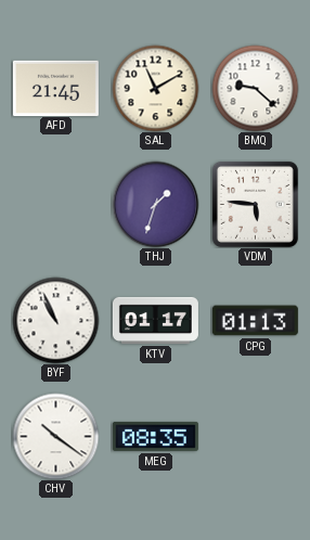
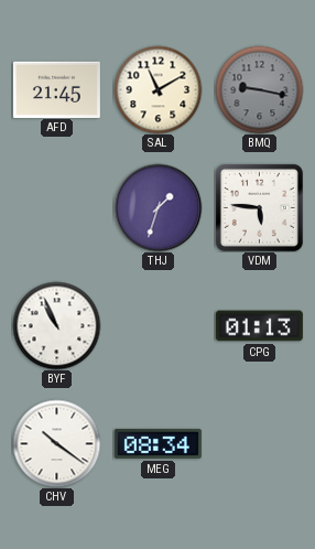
BMQ: 9:22 -> 9:17 (259, 89)
BMQ dial: white -> grey (259, 89)
KTV: 01:17 -> none (155, 320)
MEG: 08:35 -> 08:34 (157, 443)
